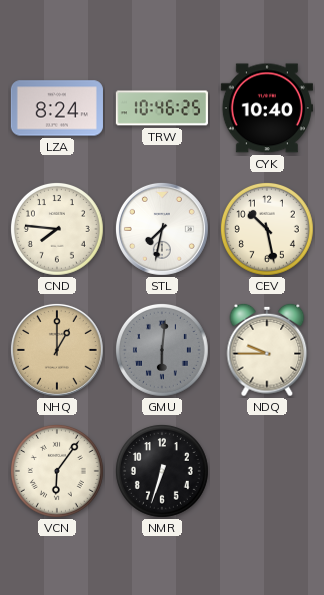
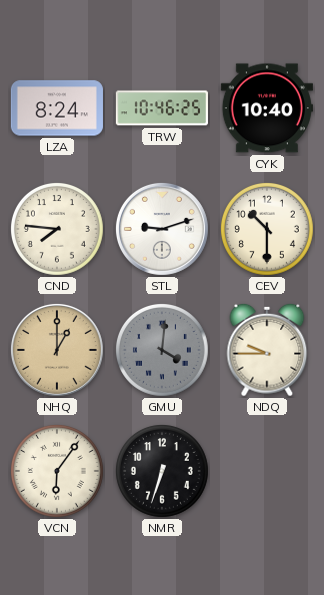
STL: 7:32 -> 9:12 (162, 229)
CEV: 10:28 -> 10:30 (267, 229)
GMU: 6:01 -> 4:01 (162, 350)
